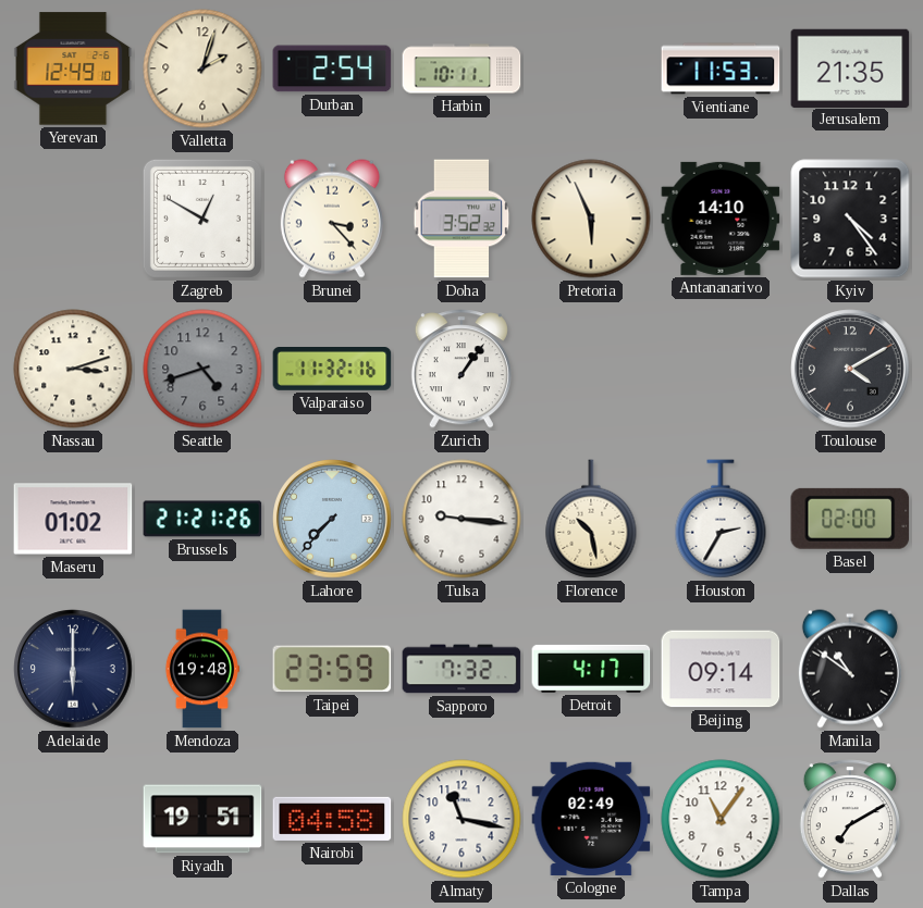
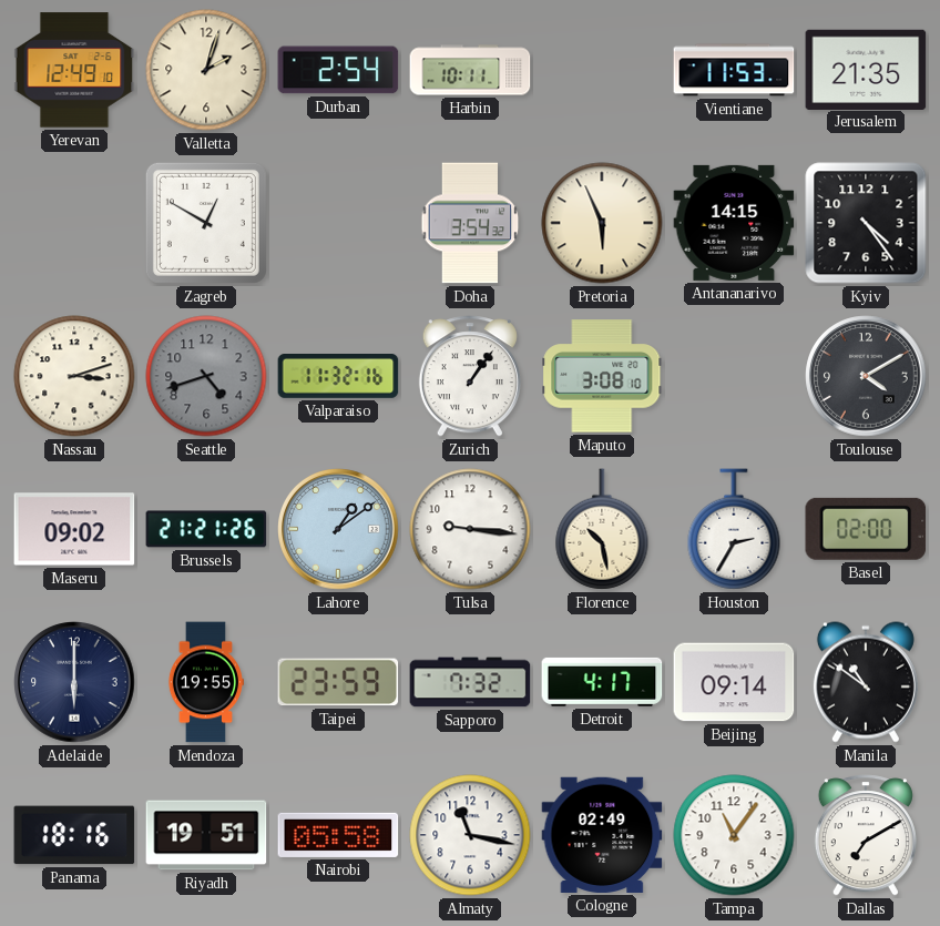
Brunei: 3:23 -> none (332, 219)
Doha: 3:52 -> 3:54 (470, 223)
Antananarivo: 14:10 -> 14:15 (734, 223)
Maputo: none -> 3:08 (602, 376)
Maseru: 01:02 -> 09:02 (74, 529)
Lahore: 7:37 -> 1:09 (338, 529)
Mendoza: 19:48 -> 19:55 (205, 682)
Panama: none -> 18:16 (74, 835)
Nairobi: 04:58 -> 05:58 (338, 835)
